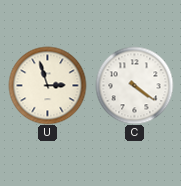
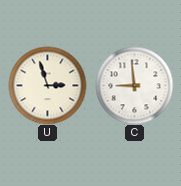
C: 4:21 -> 8:59 (134, 85)
